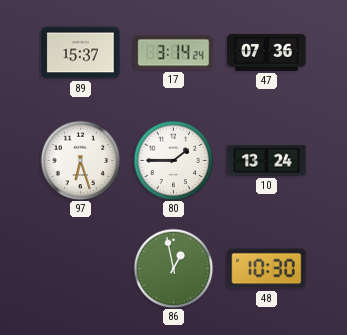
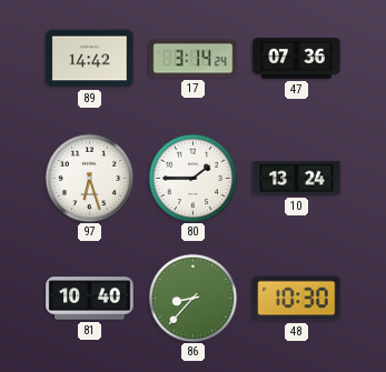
89: 15:37 -> 14:42 (90, 59)
81: none -> 10:40 (90, 299)
86: 12:58 -> 8:37 (192, 298)
